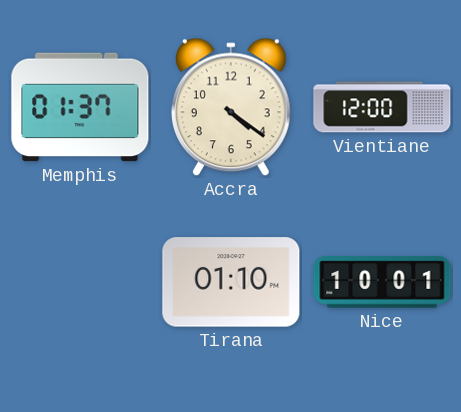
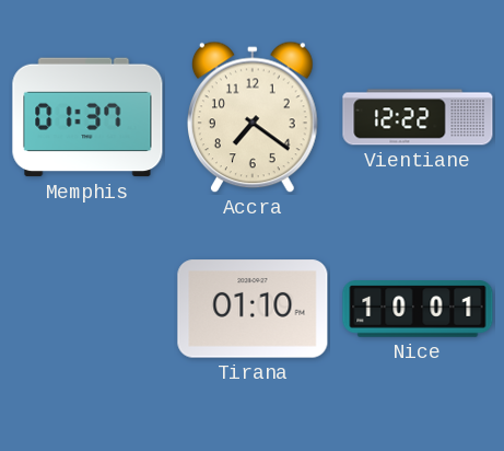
Accra: 4:21 -> 7:21 (254, 117)
Vientiane: 12:00 -> 12:22 (418, 117)
